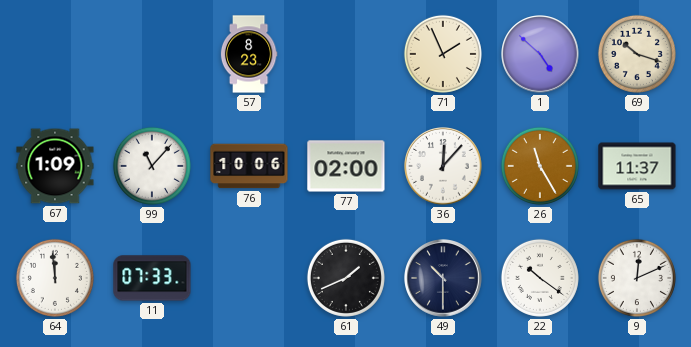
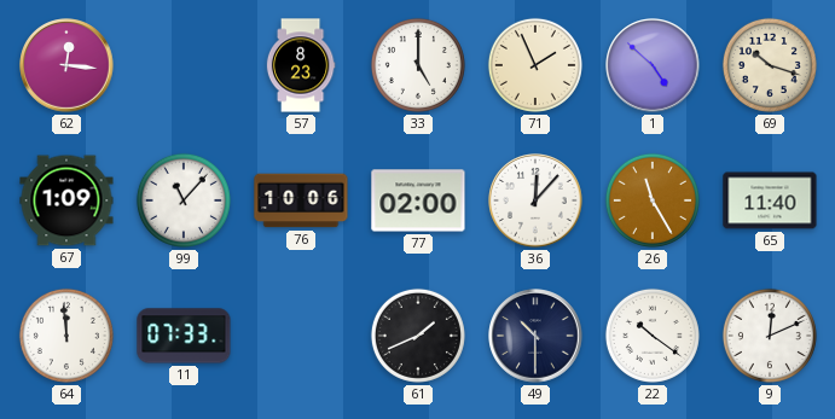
62: none -> 12:16 (66, 65)
33: none -> 5:00 (418, 65)
65: 11:37 -> 11:40 (770, 200)
